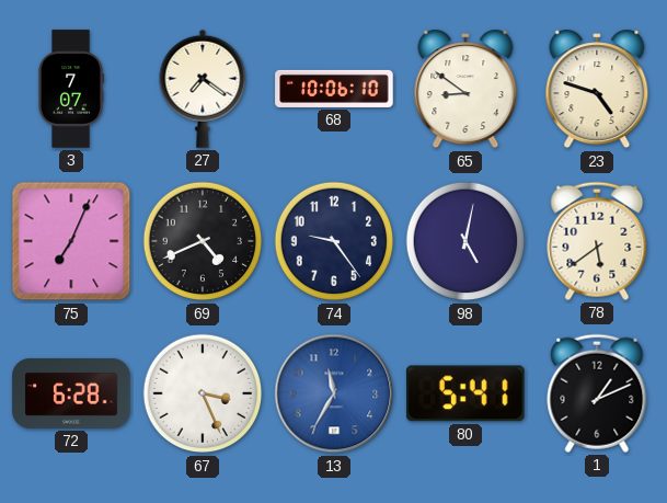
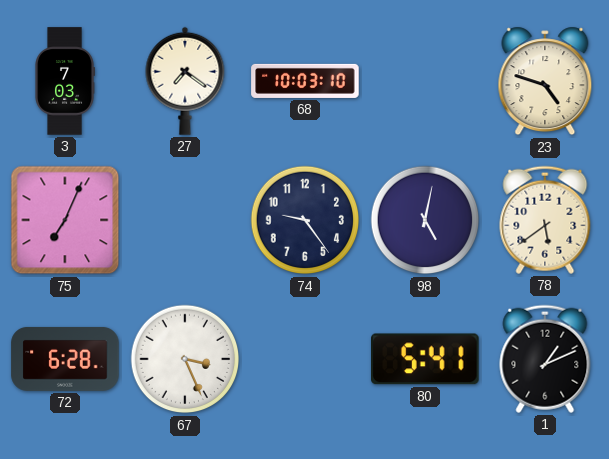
3: 7:07 -> 7:03 (65, 81)
68: 10:06 -> 10:03 (305, 81)
65: 8:51 -> none (465, 89)
69: 4:41 -> none (203, 241)
13: 11:35 -> none (334, 393)
